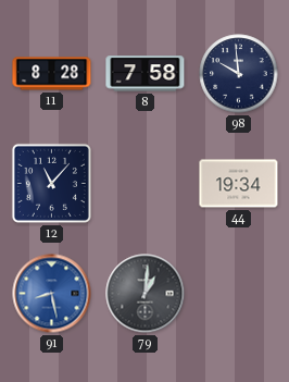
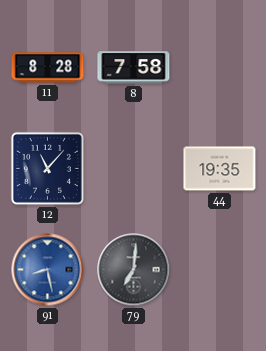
98: 9:59 -> none (239, 74)
44: 19:34 -> 19:35 (220, 169)
79: 1:01 -> 7:01 (134, 270)
